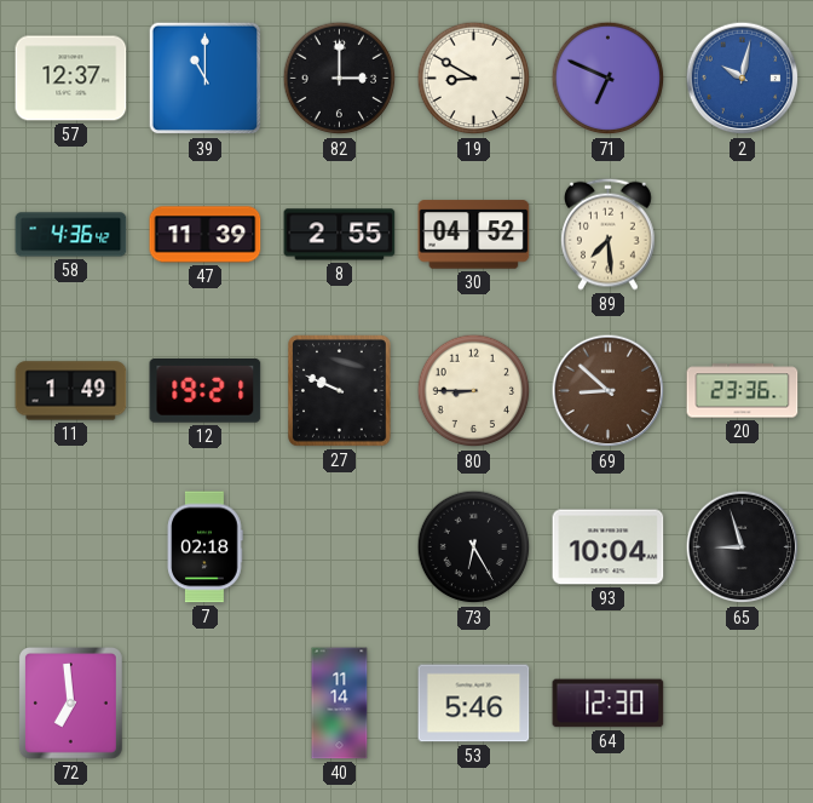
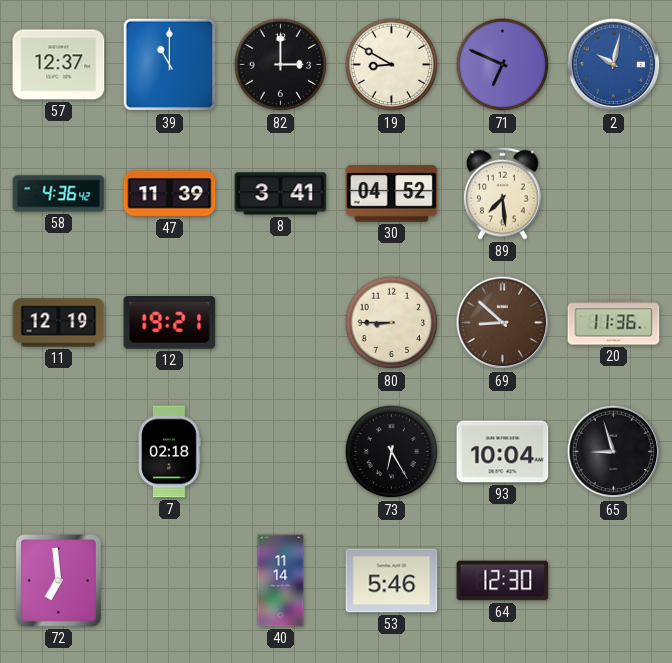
8: 2:55 -> 3:41 (281, 194)
11: 1:49 -> 12:19 (59, 323)
27: 9:49 -> none (340, 391)
20: 23:36 -> 11:36 (614, 323)
